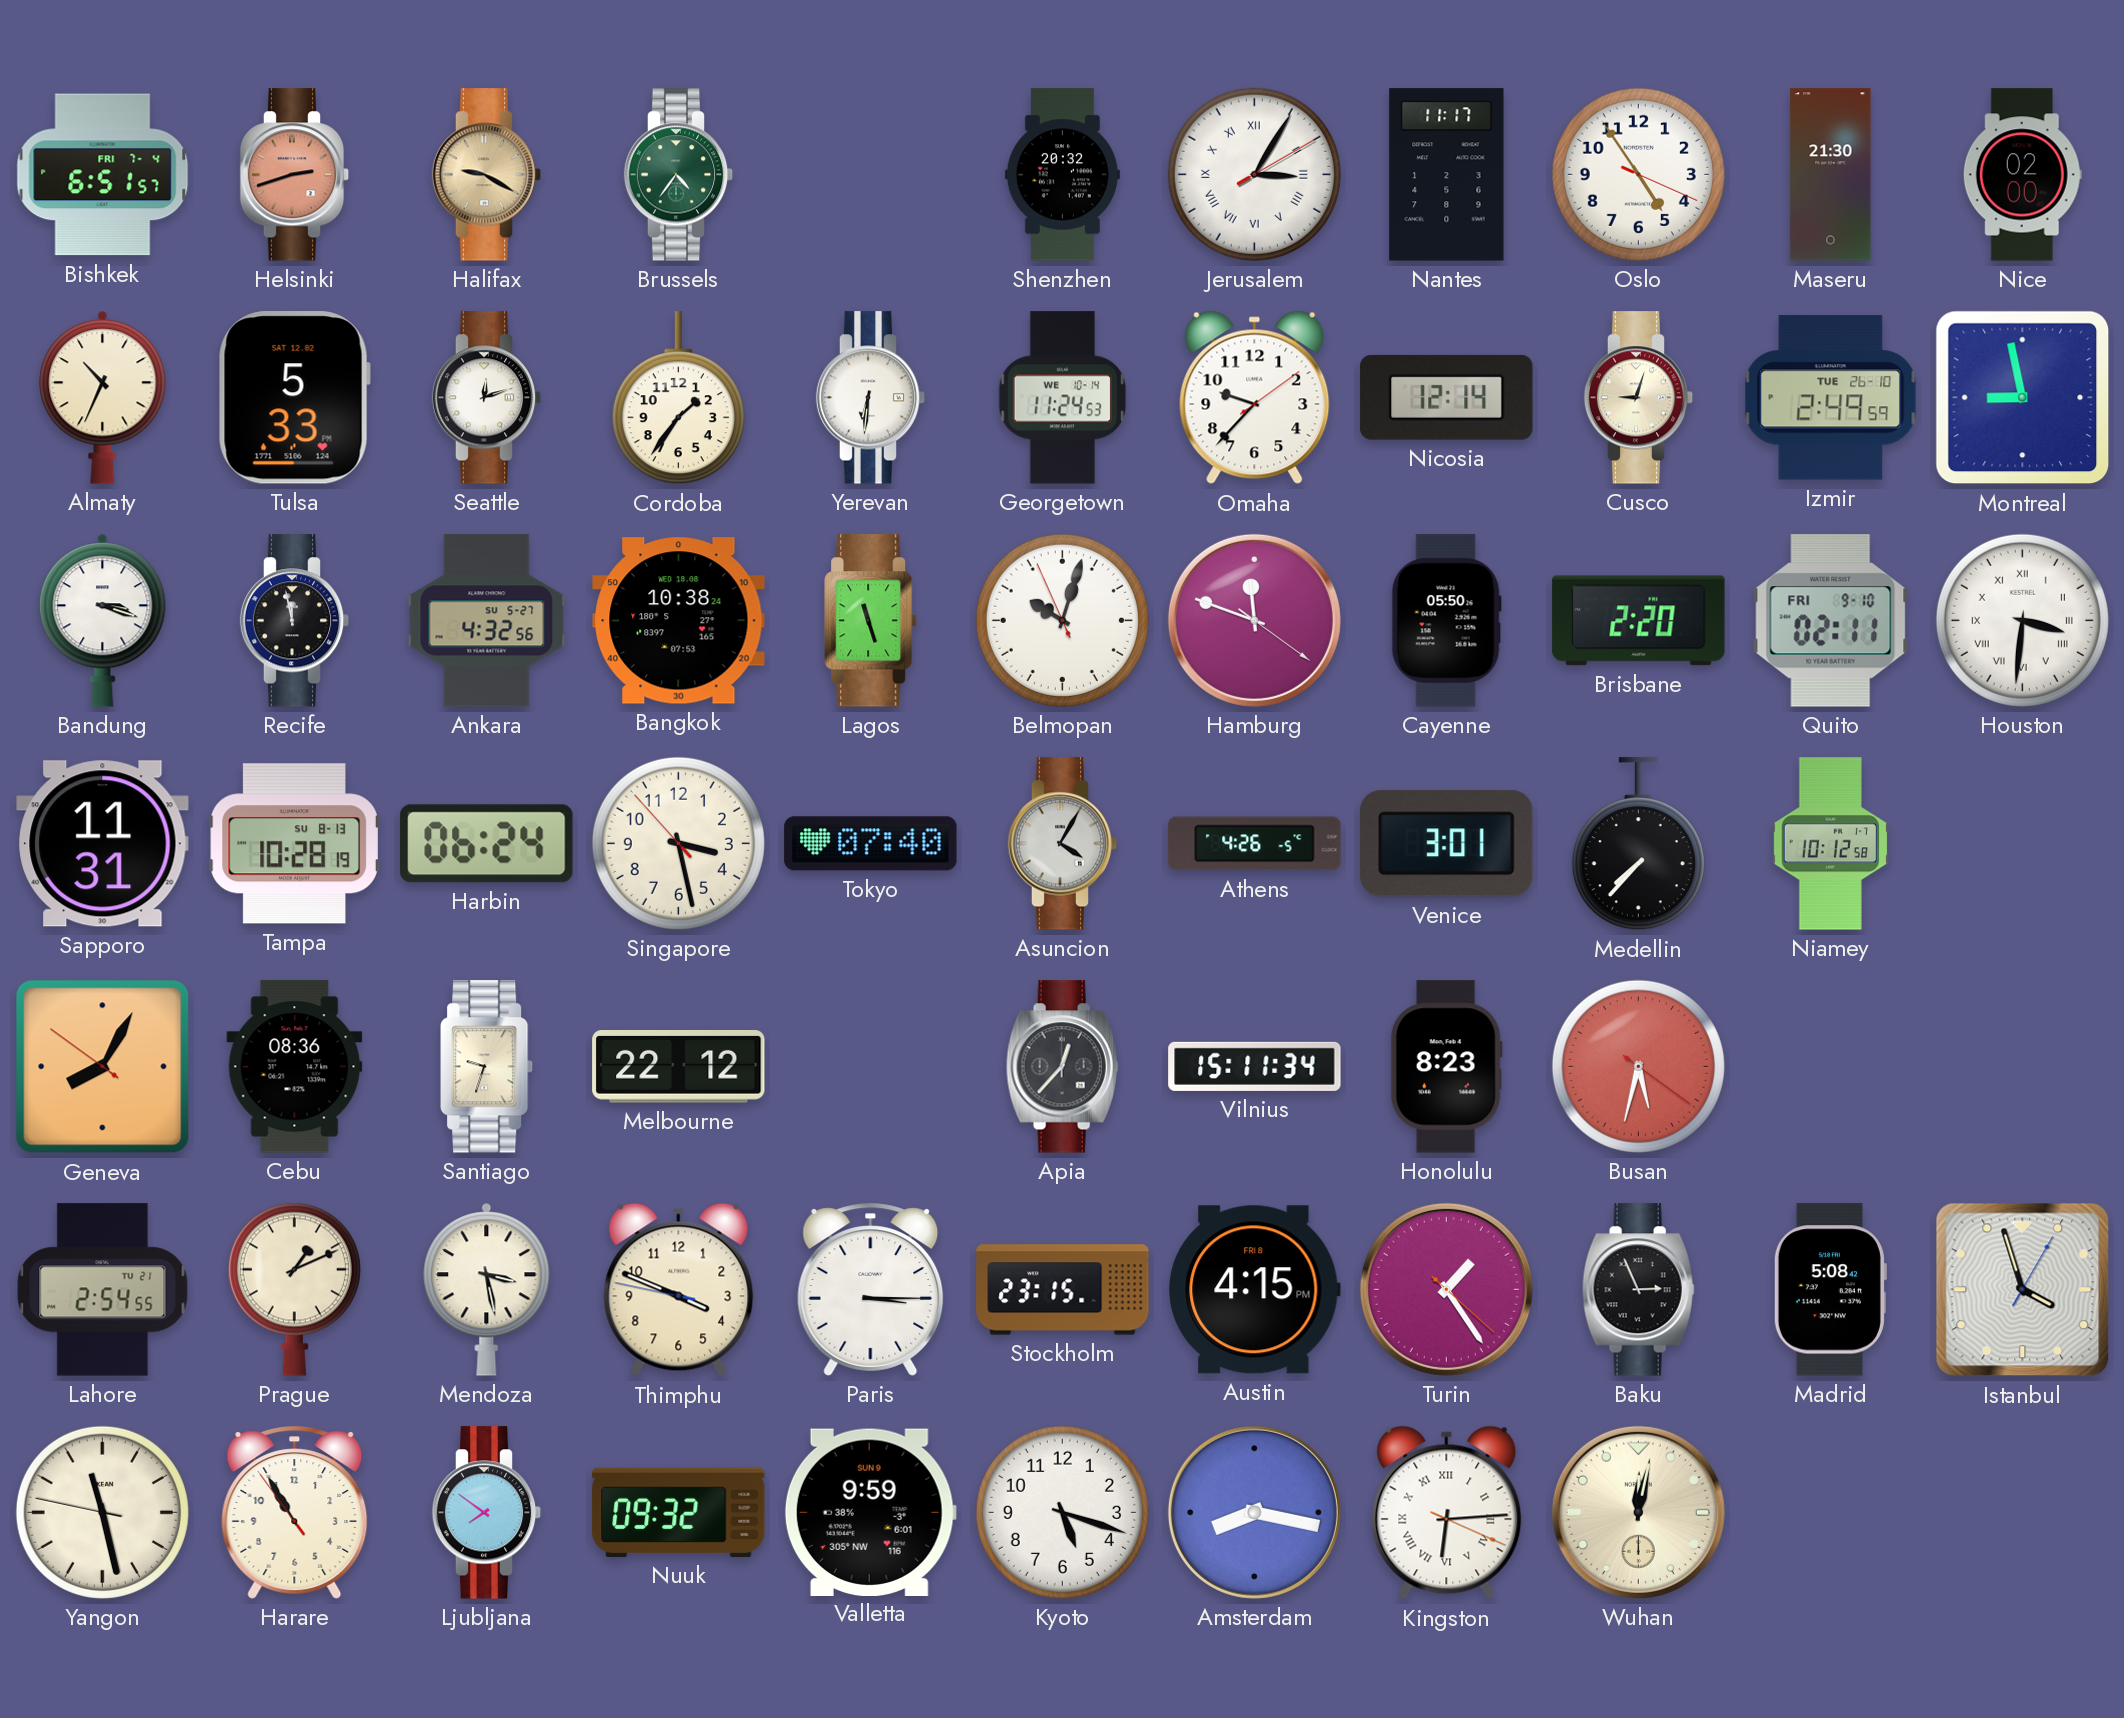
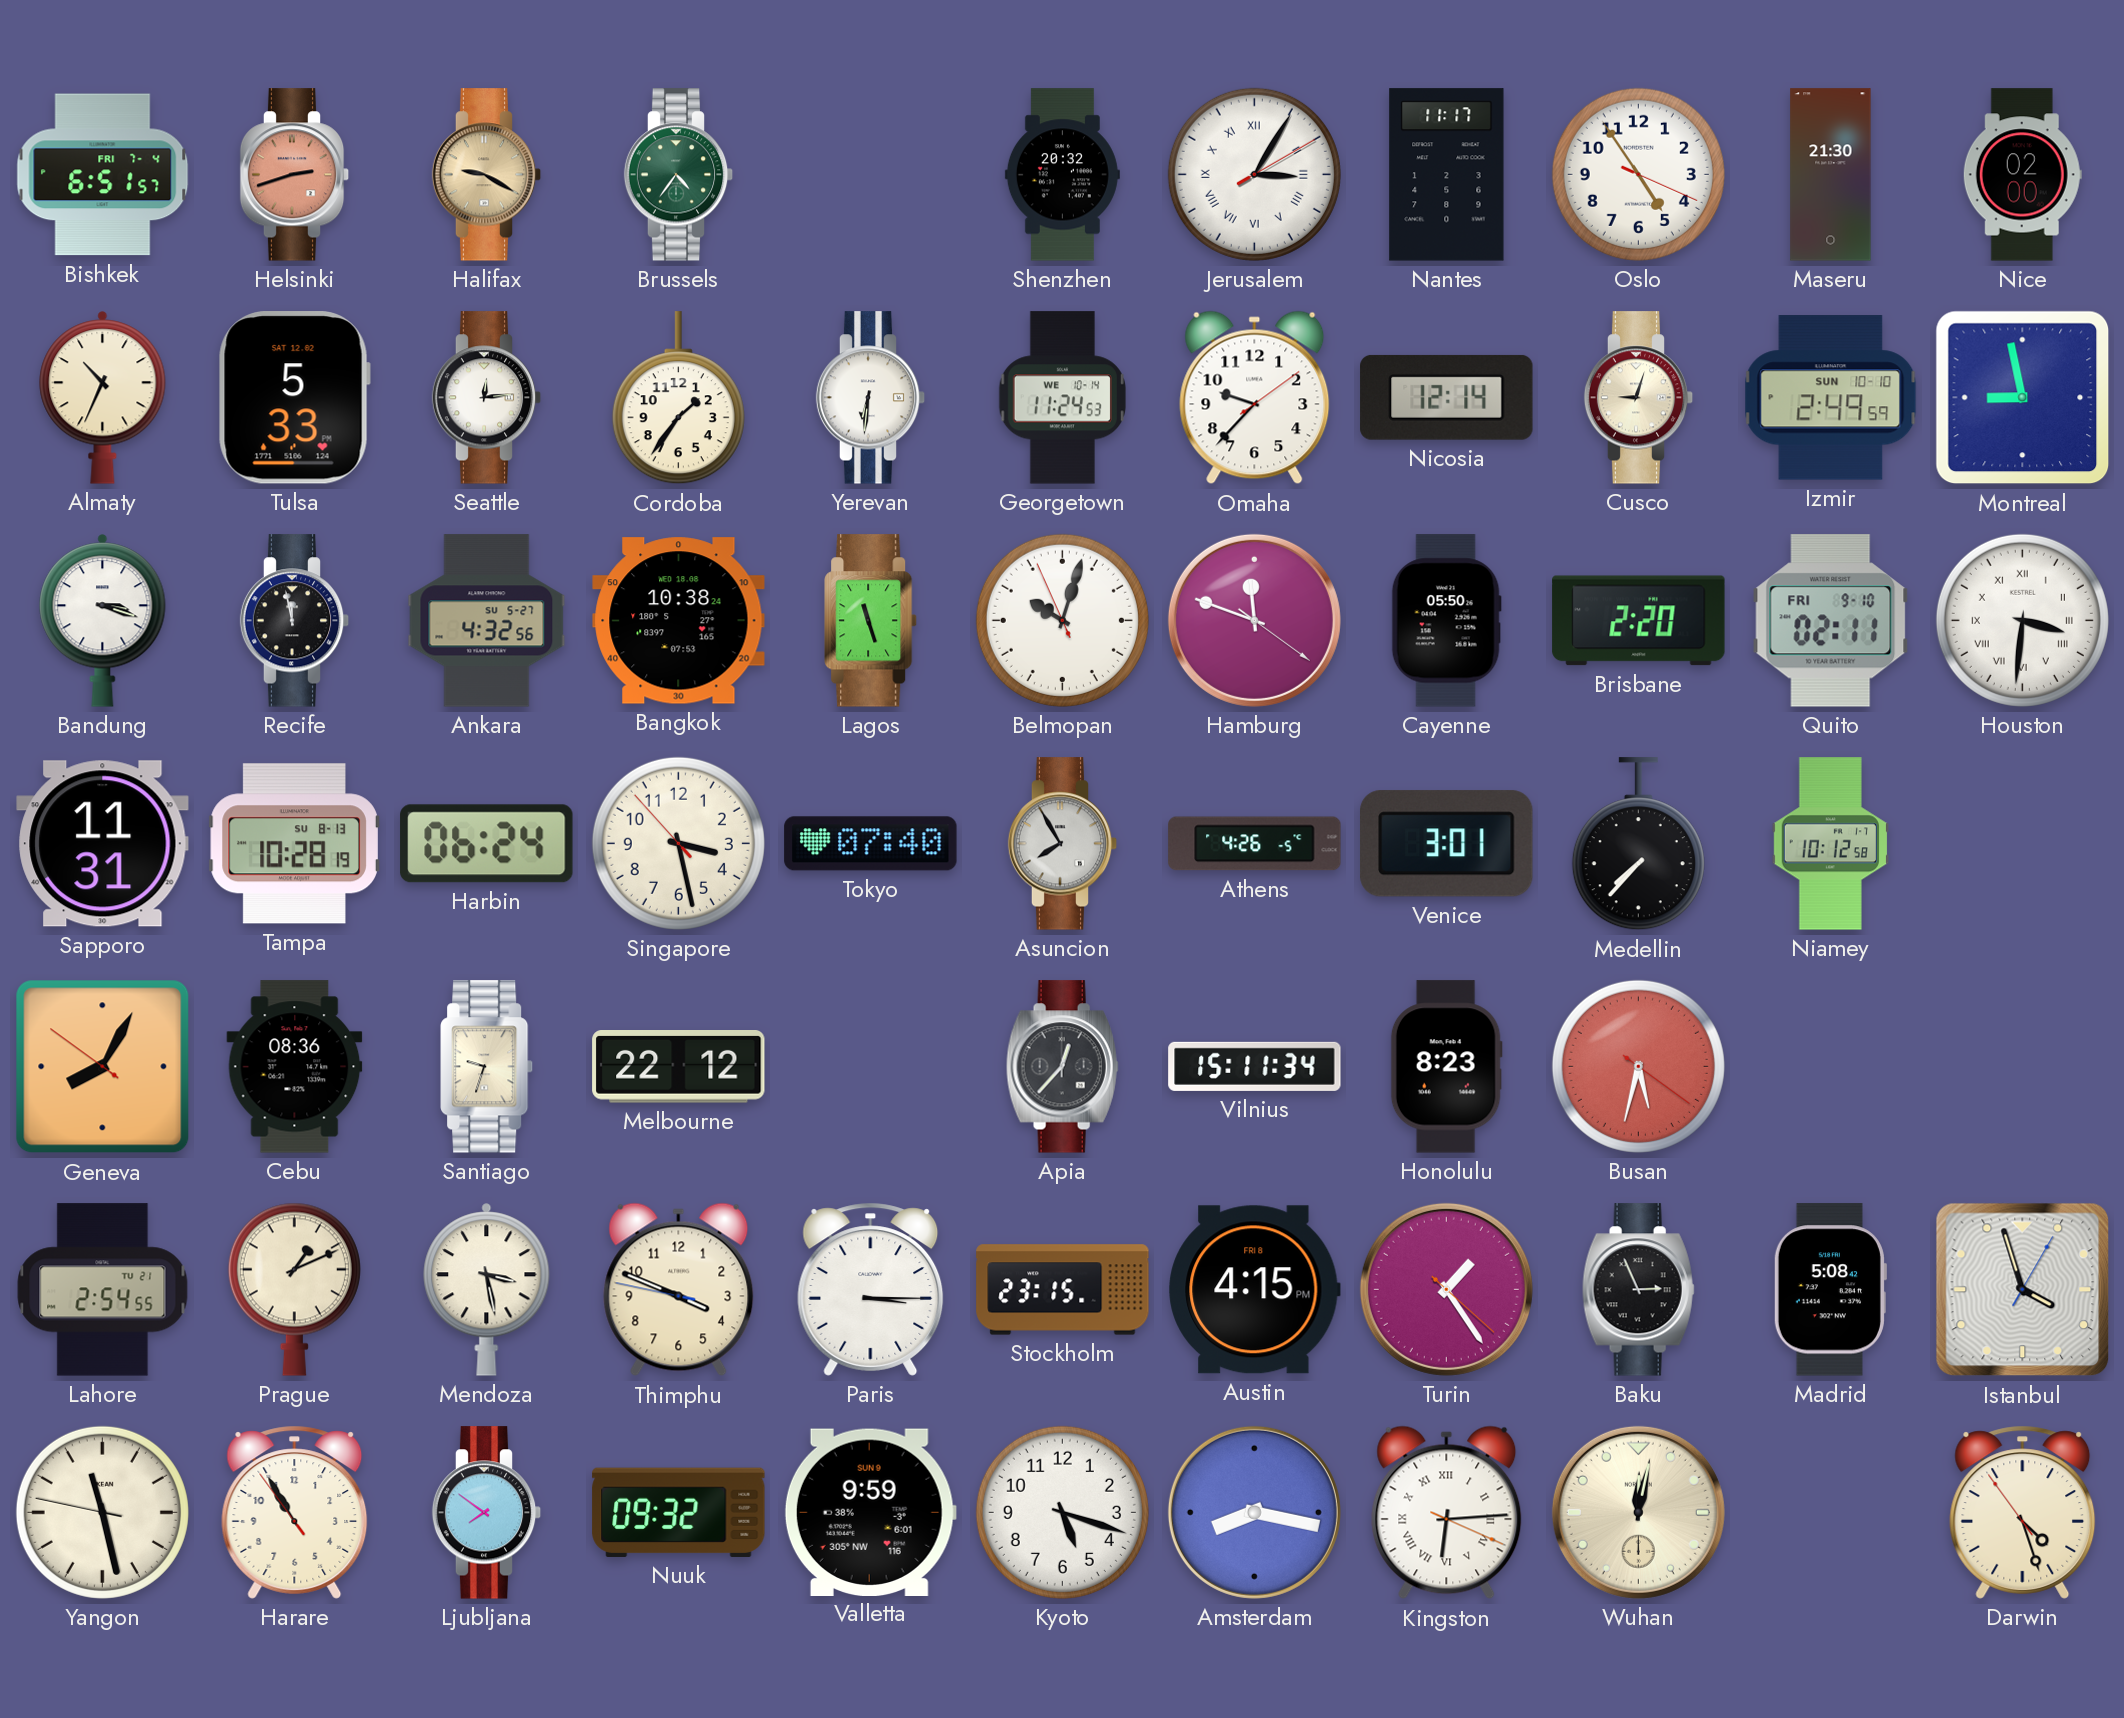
Seattle: 12:12 -> 12:14 (487, 398)
Izmir date: TUE 26-10 -> SUN 10-10 (1831, 398)
Asuncion: 4:05 -> 7:55 (1063, 844)
Darwin: none -> 4:26 (2023, 1512)
